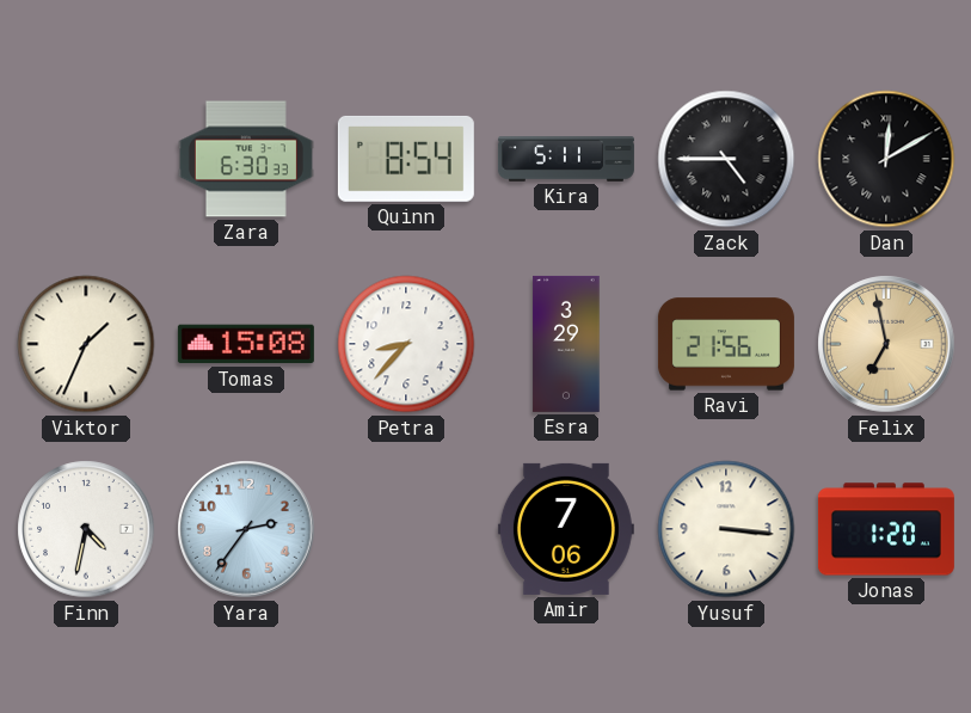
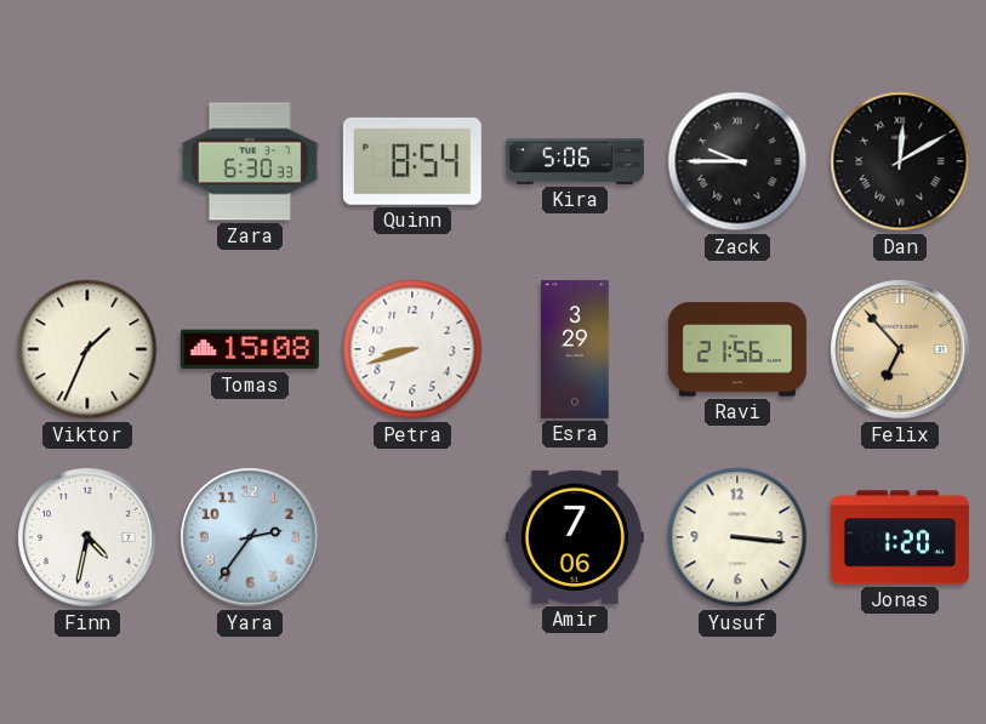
Kira: 5:11 -> 5:06 (575, 161)
Zack: 4:45 -> 9:45 (737, 161)
Petra: 8:37 -> 8:42 (412, 349)
Felix: 6:58 -> 6:53 (900, 349)
